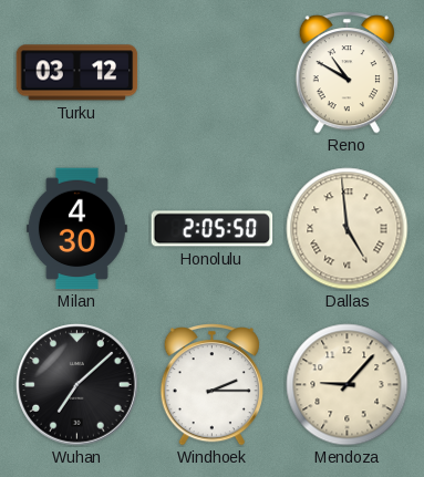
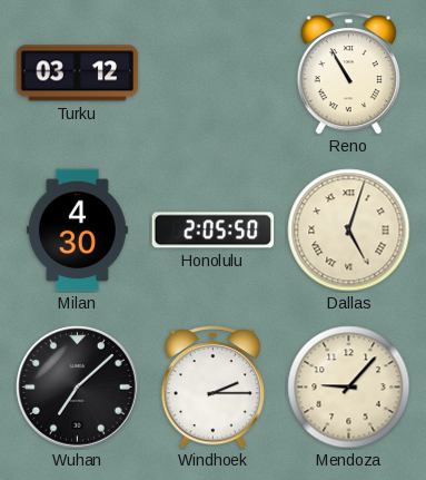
Reno: 10:50 -> 10:55 (348, 74)
Dallas: 4:59 -> 5:03 (349, 231)
